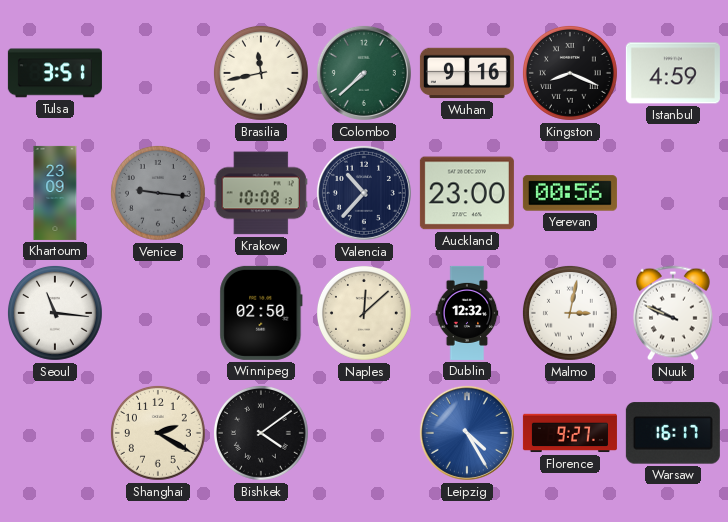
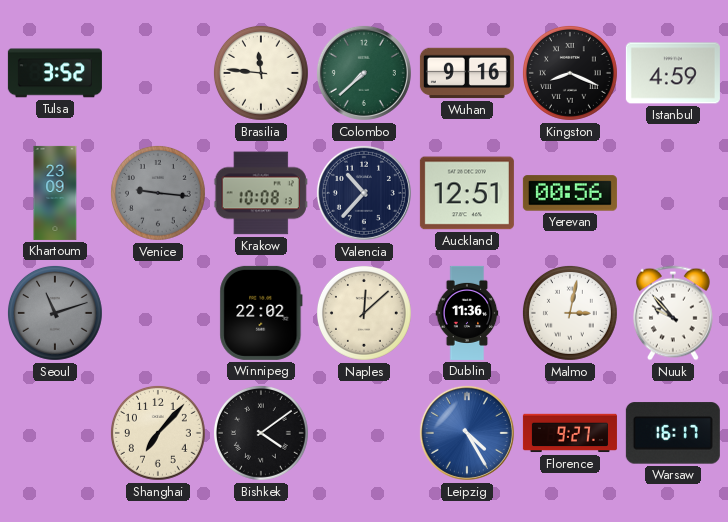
Tulsa: 3:51 -> 3:52 (55, 73)
Brasilia: 11:43 -> 11:46 (261, 73)
Auckland: 23:00 -> 12:51 (467, 193)
Seoul: 11:16 -> 11:12 (55, 313)
Seoul dial: white -> grey (55, 313)
Winnipeg: 02:50 -> 22:02 (261, 313)
Dublin: 12:32 -> 11:36 (467, 313)
Nuuk: 9:49 -> 9:53 (673, 313)
Shanghai: 2:20 -> 7:07 (158, 433)
